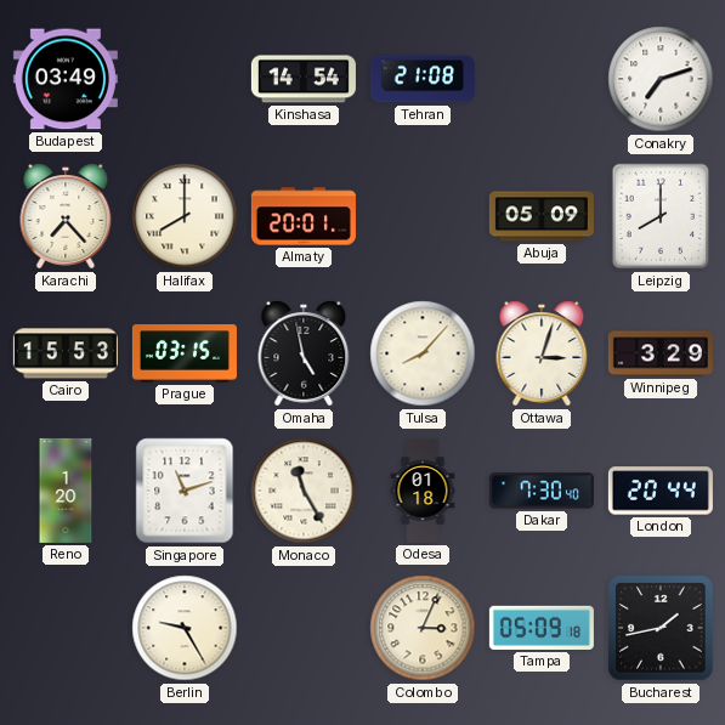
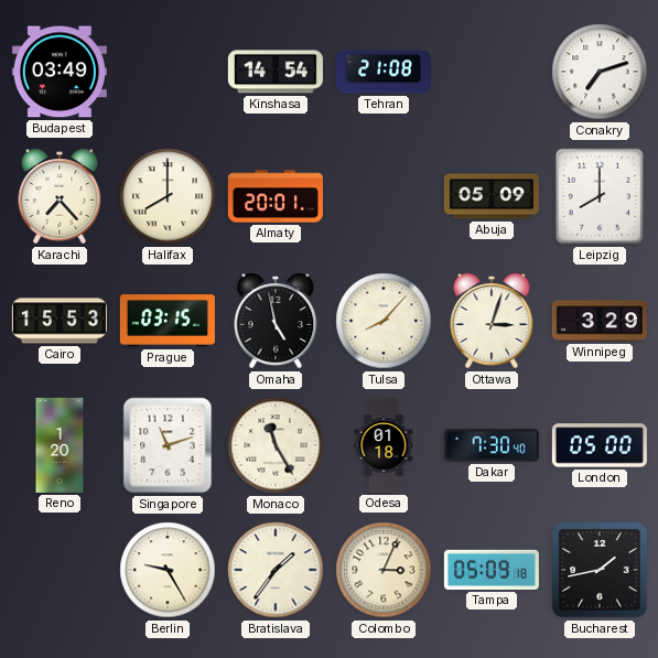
London: 20:44 -> 05:00 (600, 445)
Bratislava: none -> 1:36 (276, 570)
